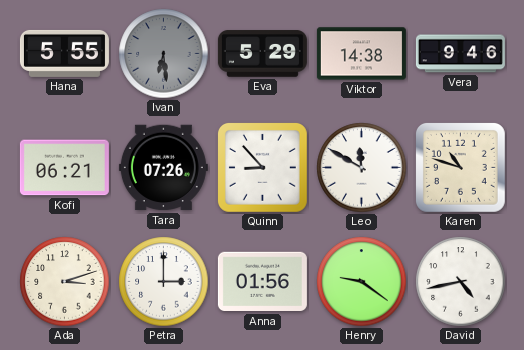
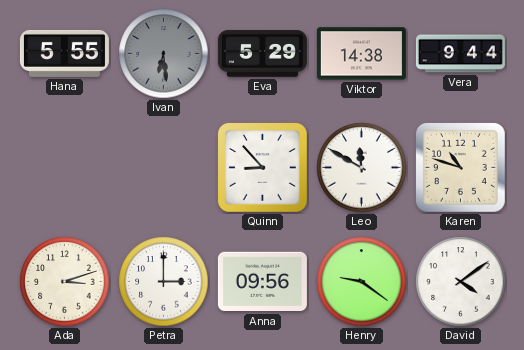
Vera: 9:46 -> 9:44 (460, 54)
Kofi: 06:21 -> none (64, 168)
Tara: 07:26 -> none (163, 168)
Anna: 01:56 -> 09:56 (262, 282)
David: 4:43 -> 4:09 (461, 282)
